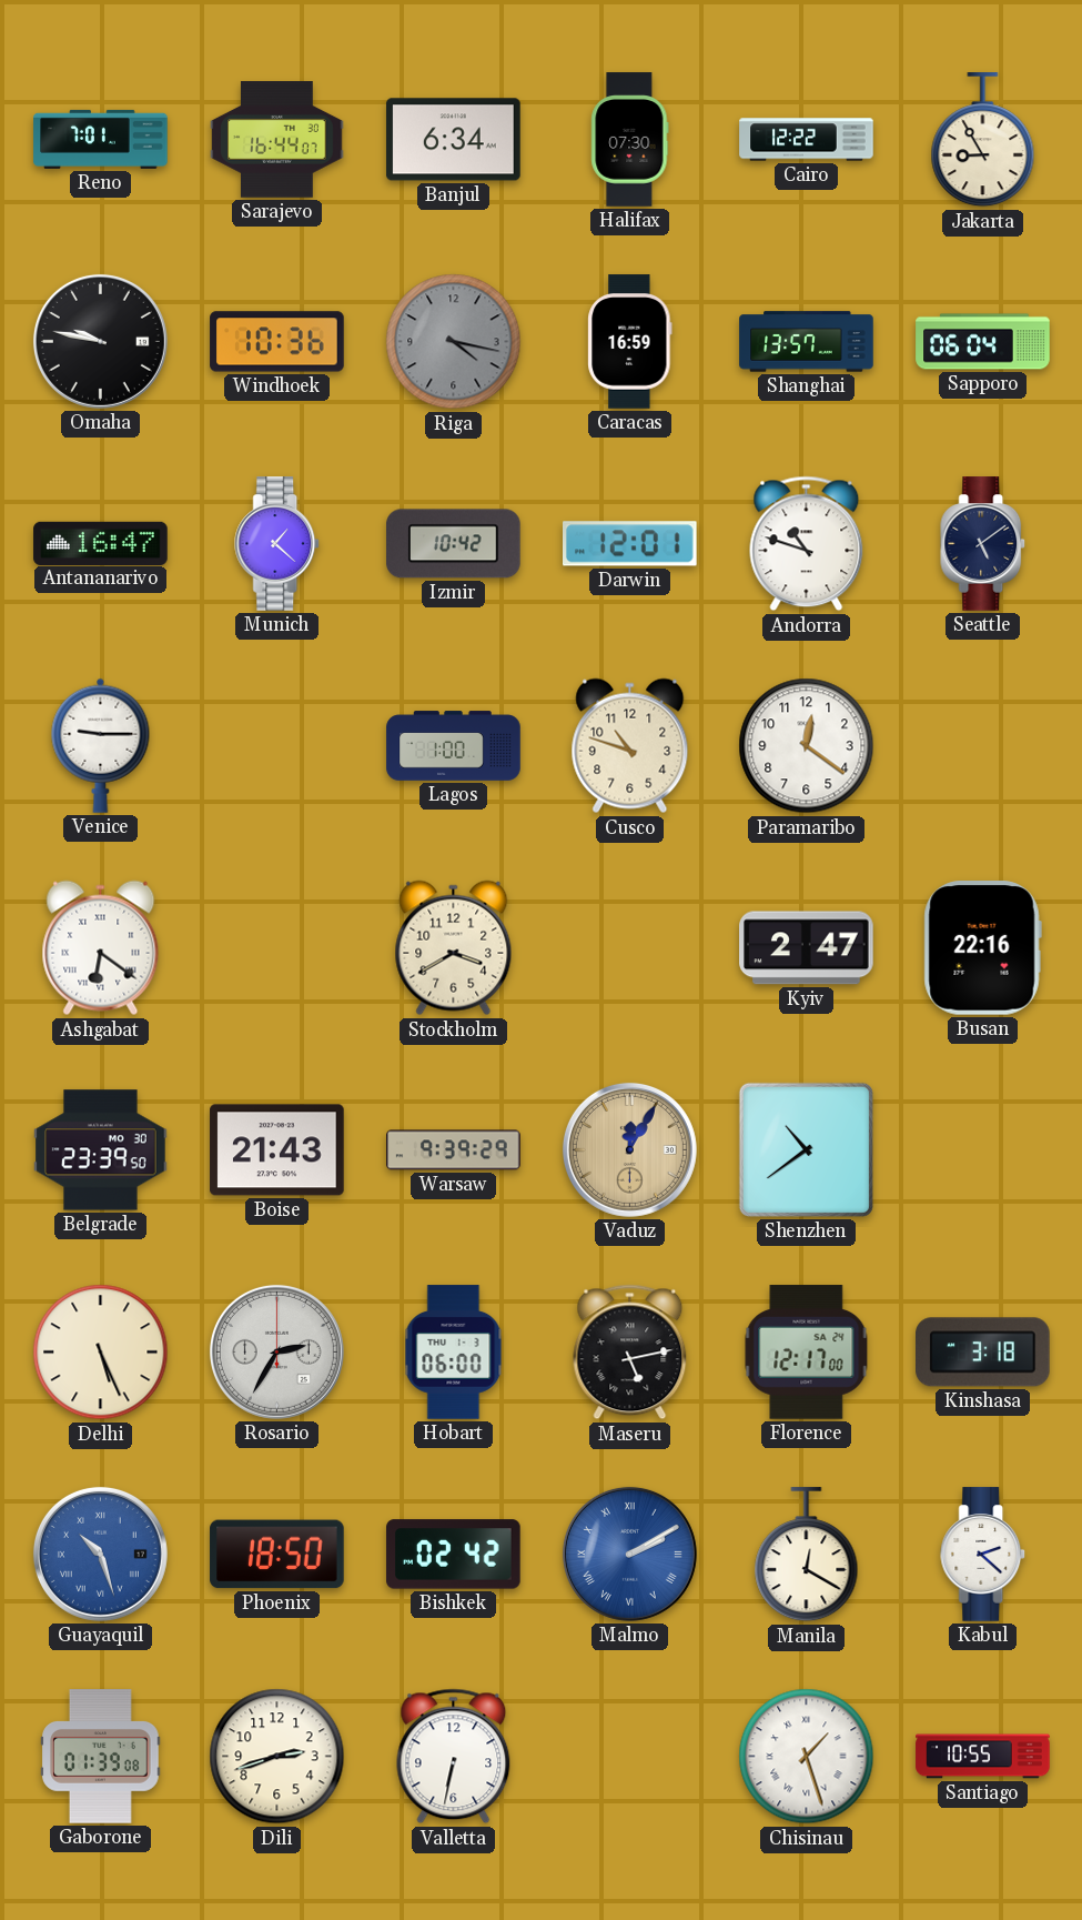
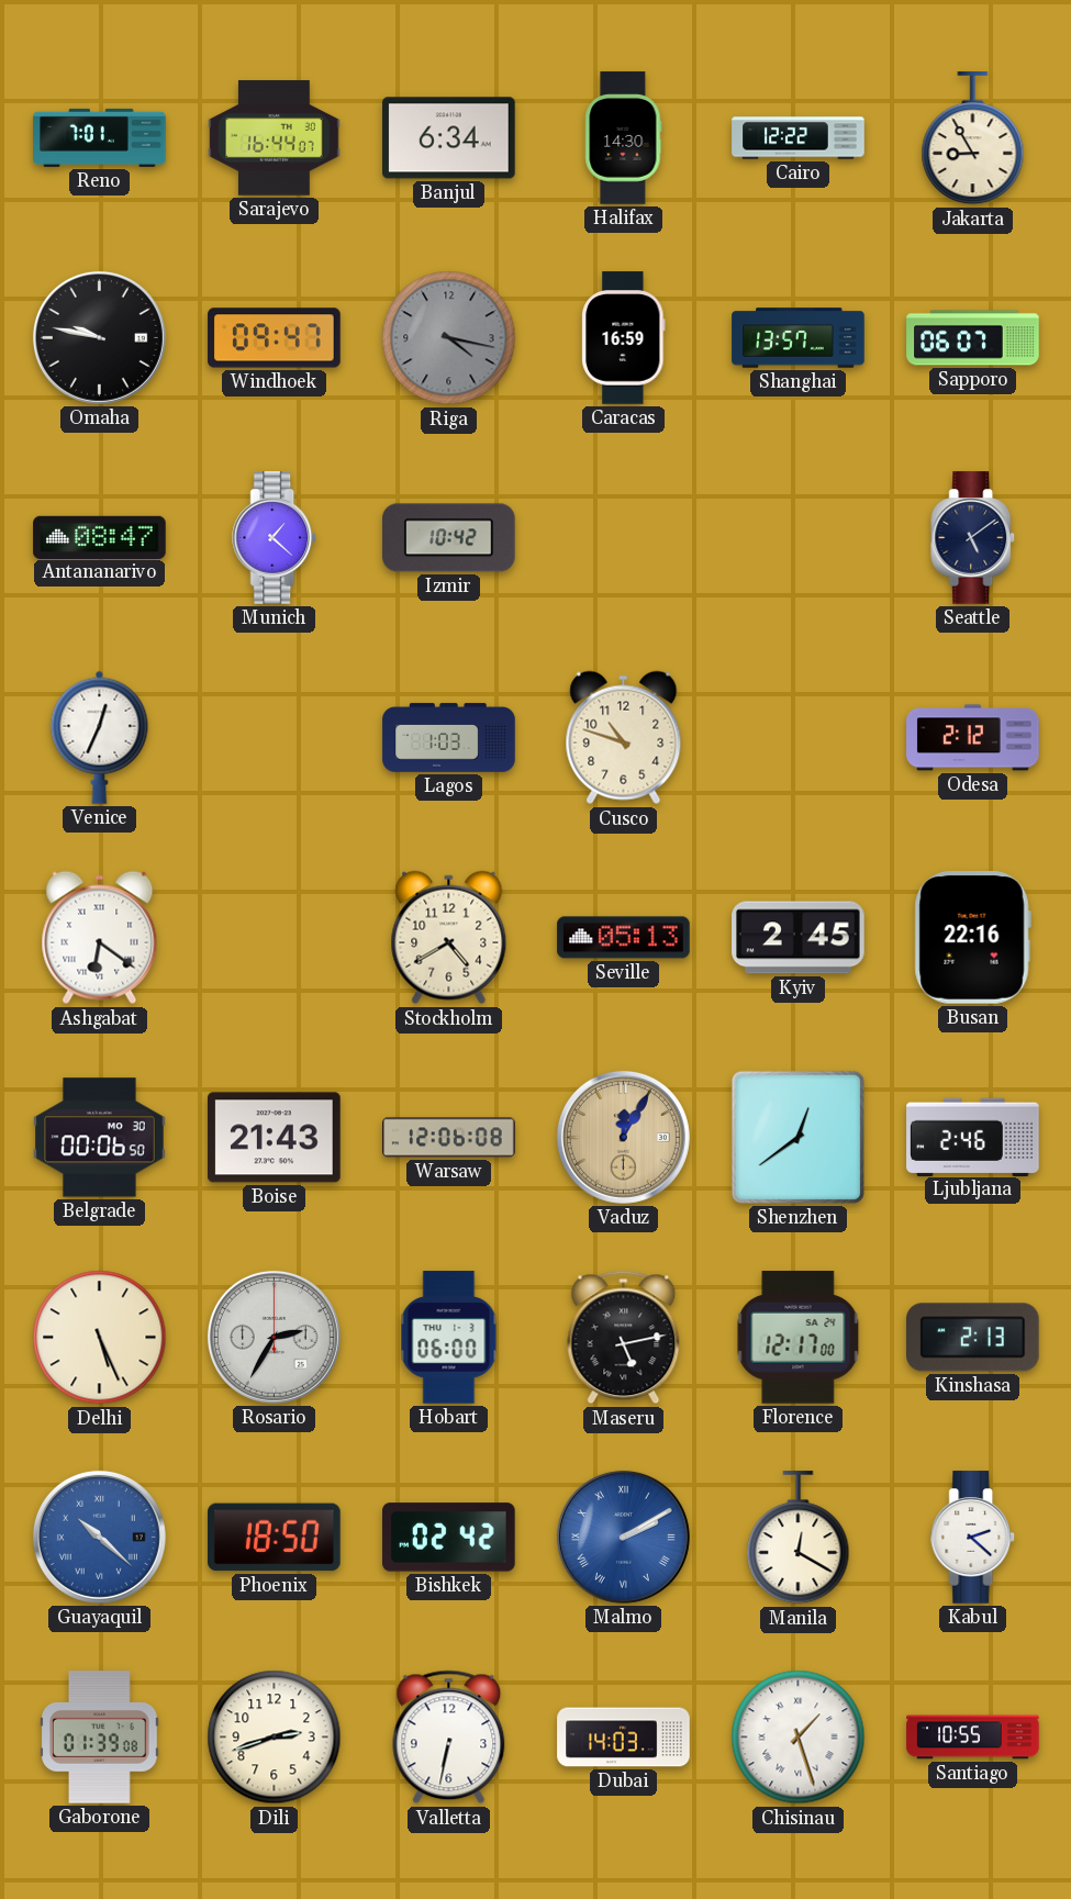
Halifax: 07:30 -> 14:30 (624, 138)
Windhoek: 10:36 -> 09:47 (275, 338)
Sapporo: 06:04 -> 06:07 (973, 338)
Antananarivo: 16:47 -> 08:47 (100, 537)
Darwin: 12:01 -> none (630, 544)
Andorra: 10:48 -> none (807, 544)
Venice: 9:15 -> 12:34 (100, 737)
Lagos: 1:00 -> 1:03 (449, 738)
Paramaribo: 12:21 -> none (807, 746)
Odesa: none -> 2:12 (973, 738)
Stockholm: 3:40 -> 4:40 (449, 938)
Seville: none -> 05:13 (624, 938)
Kyiv: 2:47 -> 2:45 (799, 938)
Belgrade: 23:39 -> 00:06 (100, 1138)
Warsaw: 9:39 -> 12:06 (449, 1138)
Shenzhen: 10:39 -> 12:39 (797, 1137)
Ljubljana: none -> 2:46 (973, 1137)
Kinshasa: 3:18 -> 2:13 (973, 1338)
Guayaquil: 10:27 -> 10:22 (99, 1537)
Dubai: none -> 14:03 (624, 1738)
